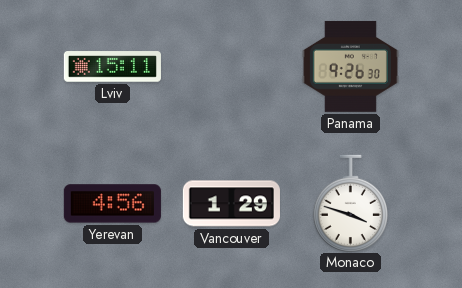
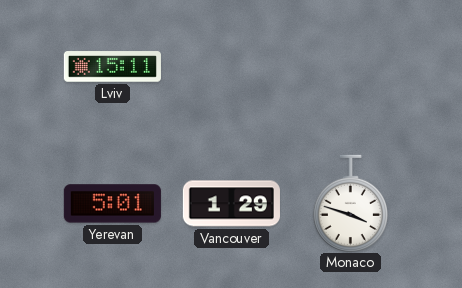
Panama: 9:26 -> none (350, 66)
Yerevan: 4:56 -> 5:01 (112, 204)
